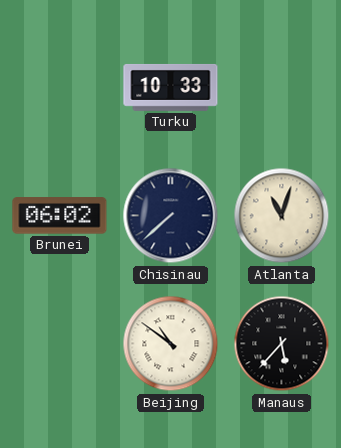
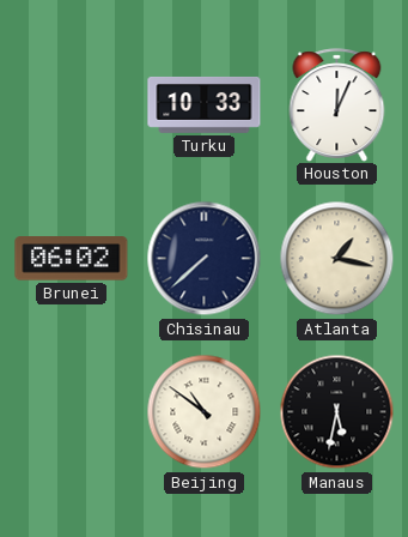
Houston: none -> 12:04 (337, 104)
Atlanta: 11:03 -> 1:17 (337, 259)
Manaus: 5:37 -> 5:32 (337, 412)
